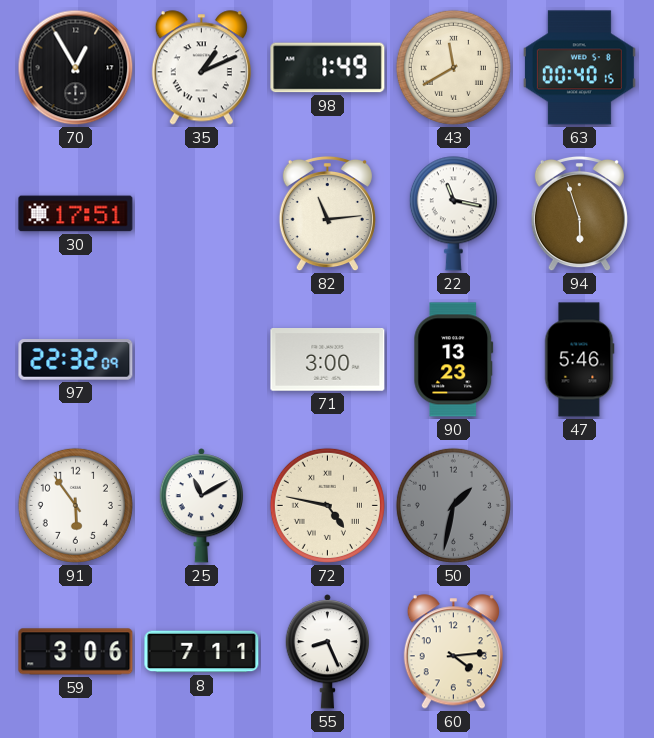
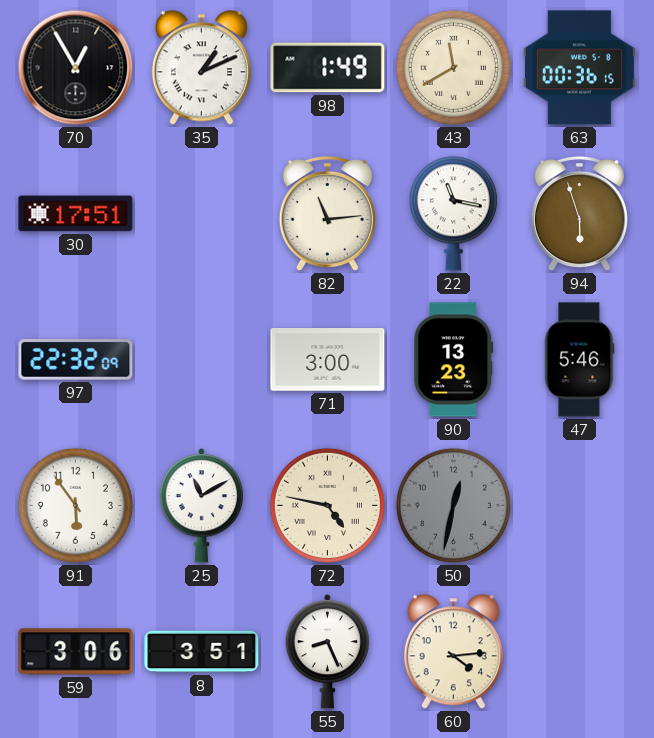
63: 00:40 -> 00:36 (579, 68)
50: 1:32 -> 12:32 (453, 505)
8: 7:11 -> 3:51 (202, 652)
